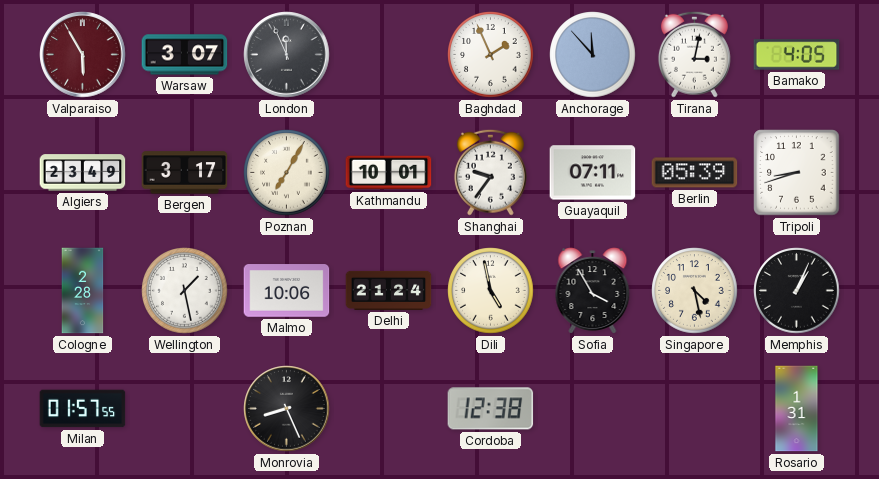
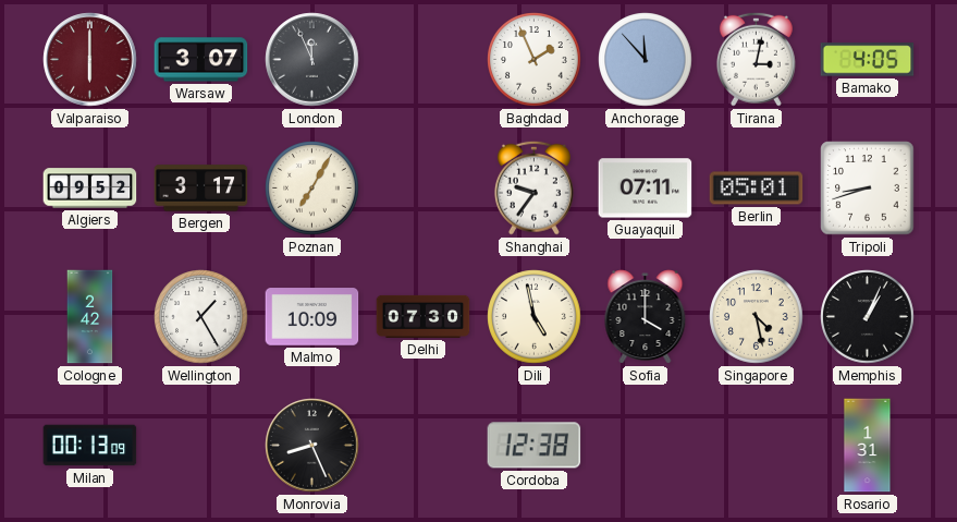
Valparaiso: 5:55 -> 6:00 (90, 60)
Algiers: 23:49 -> 09:52 (90, 189)
Kathmandu: 10:01 -> none (389, 173)
Berlin: 05:39 -> 05:01 (757, 189)
Cologne: 2:28 -> 2:42 (90, 317)
Wellington: 1:28 -> 1:25 (201, 317)
Malmo: 10:06 -> 10:09 (312, 317)
Delhi: 21:24 -> 07:30 (424, 316)
Sofia: 3:55 -> 4:00 (646, 317)
Milan: 01:57 -> 00:13 (90, 446)
